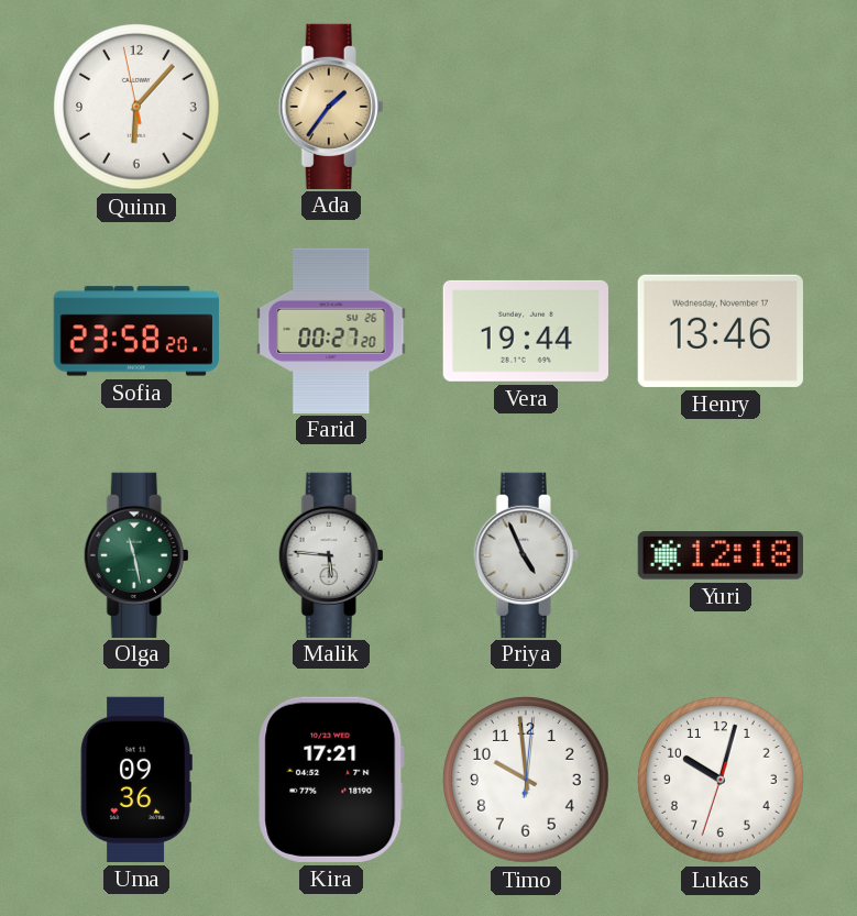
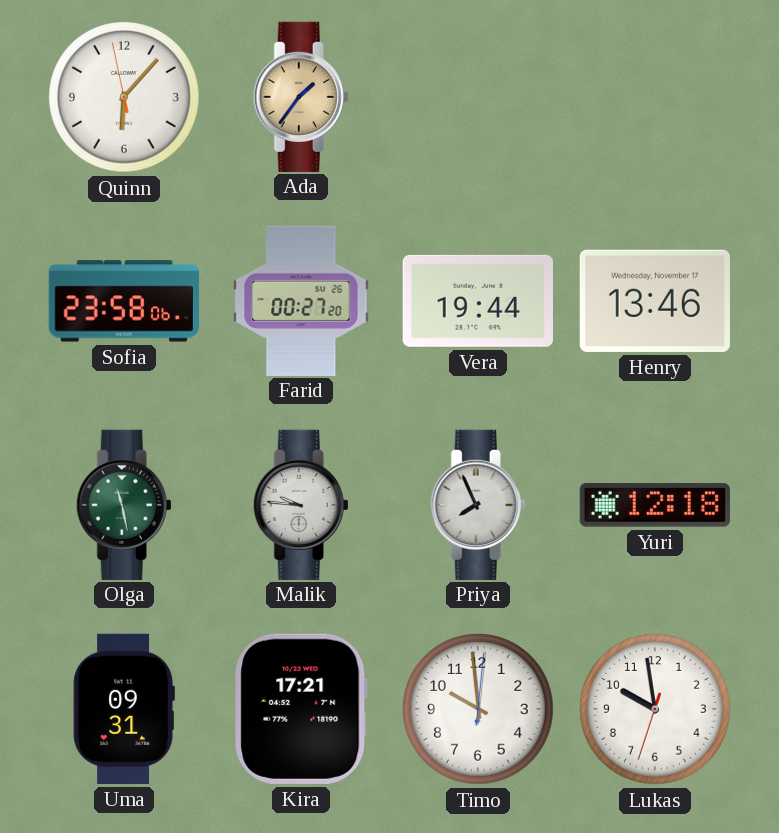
Sofia: 23:58:20 -> 23:58:06 (124, 301)
Malik: 5:46 -> 9:46 (301, 504)
Priya: 4:56 -> 7:56 (478, 504)
Uma: 09:36 -> 09:31 (124, 709)
Lukas: 10:02 -> 9:58 (655, 709)
